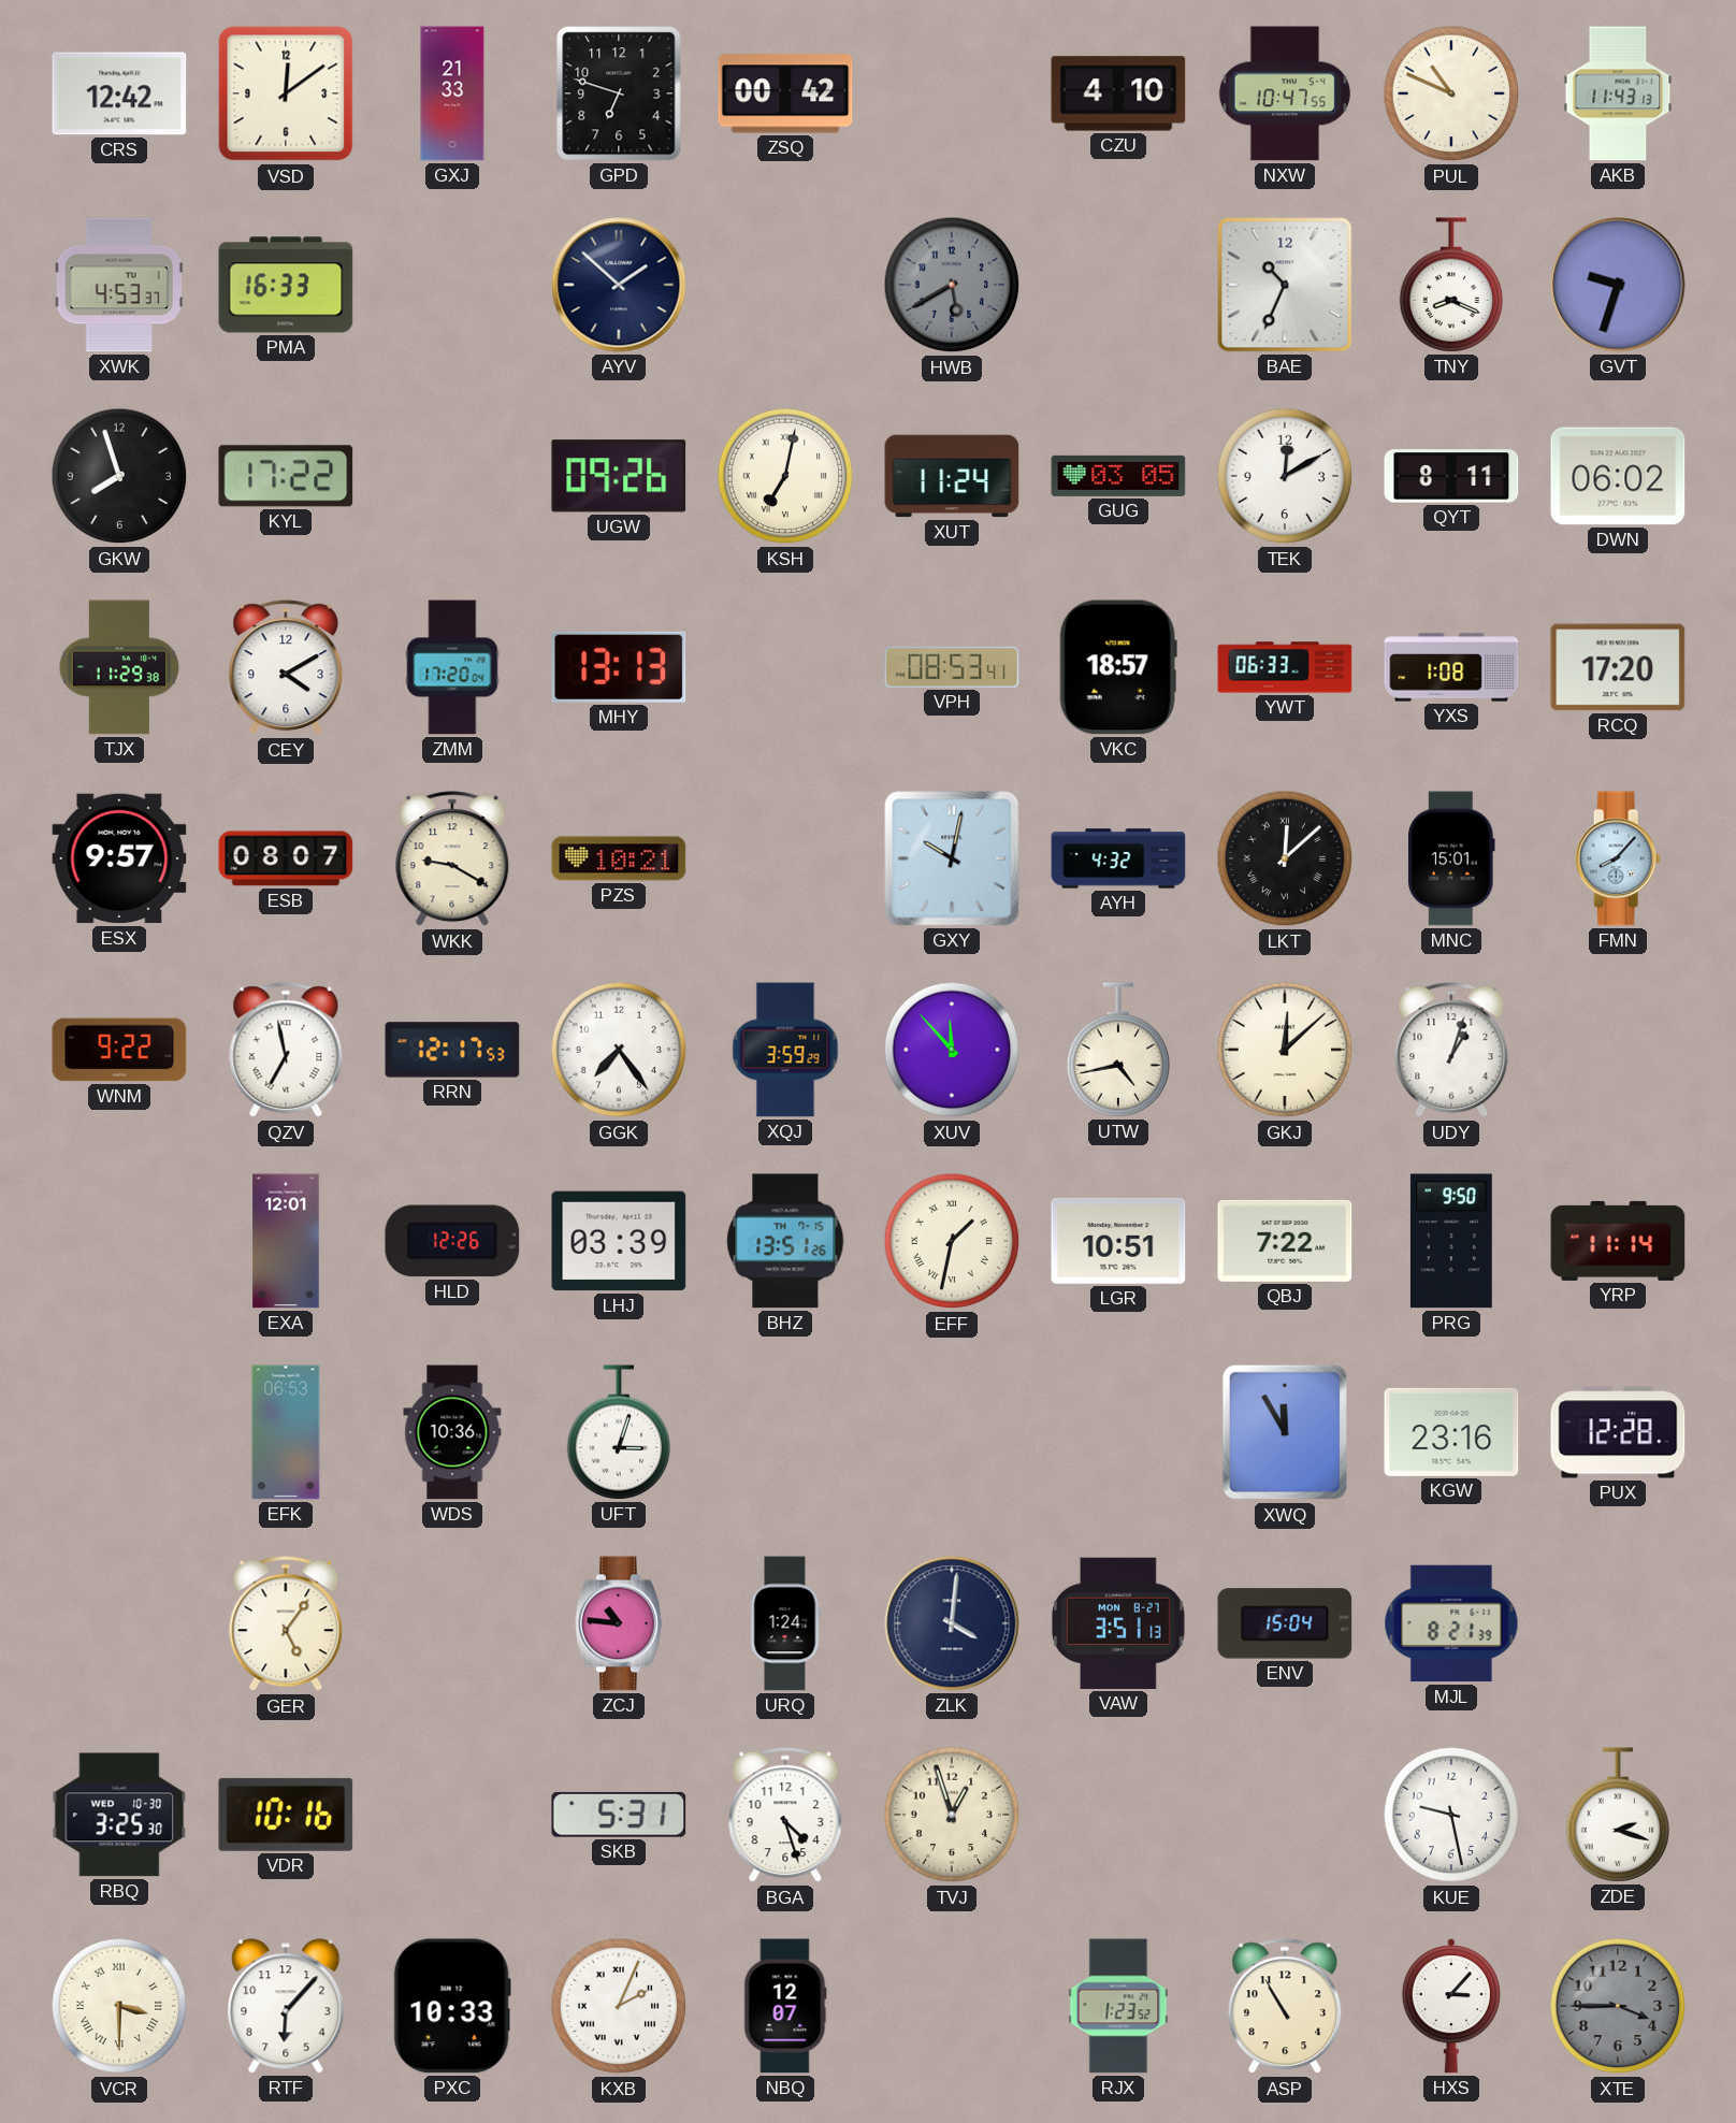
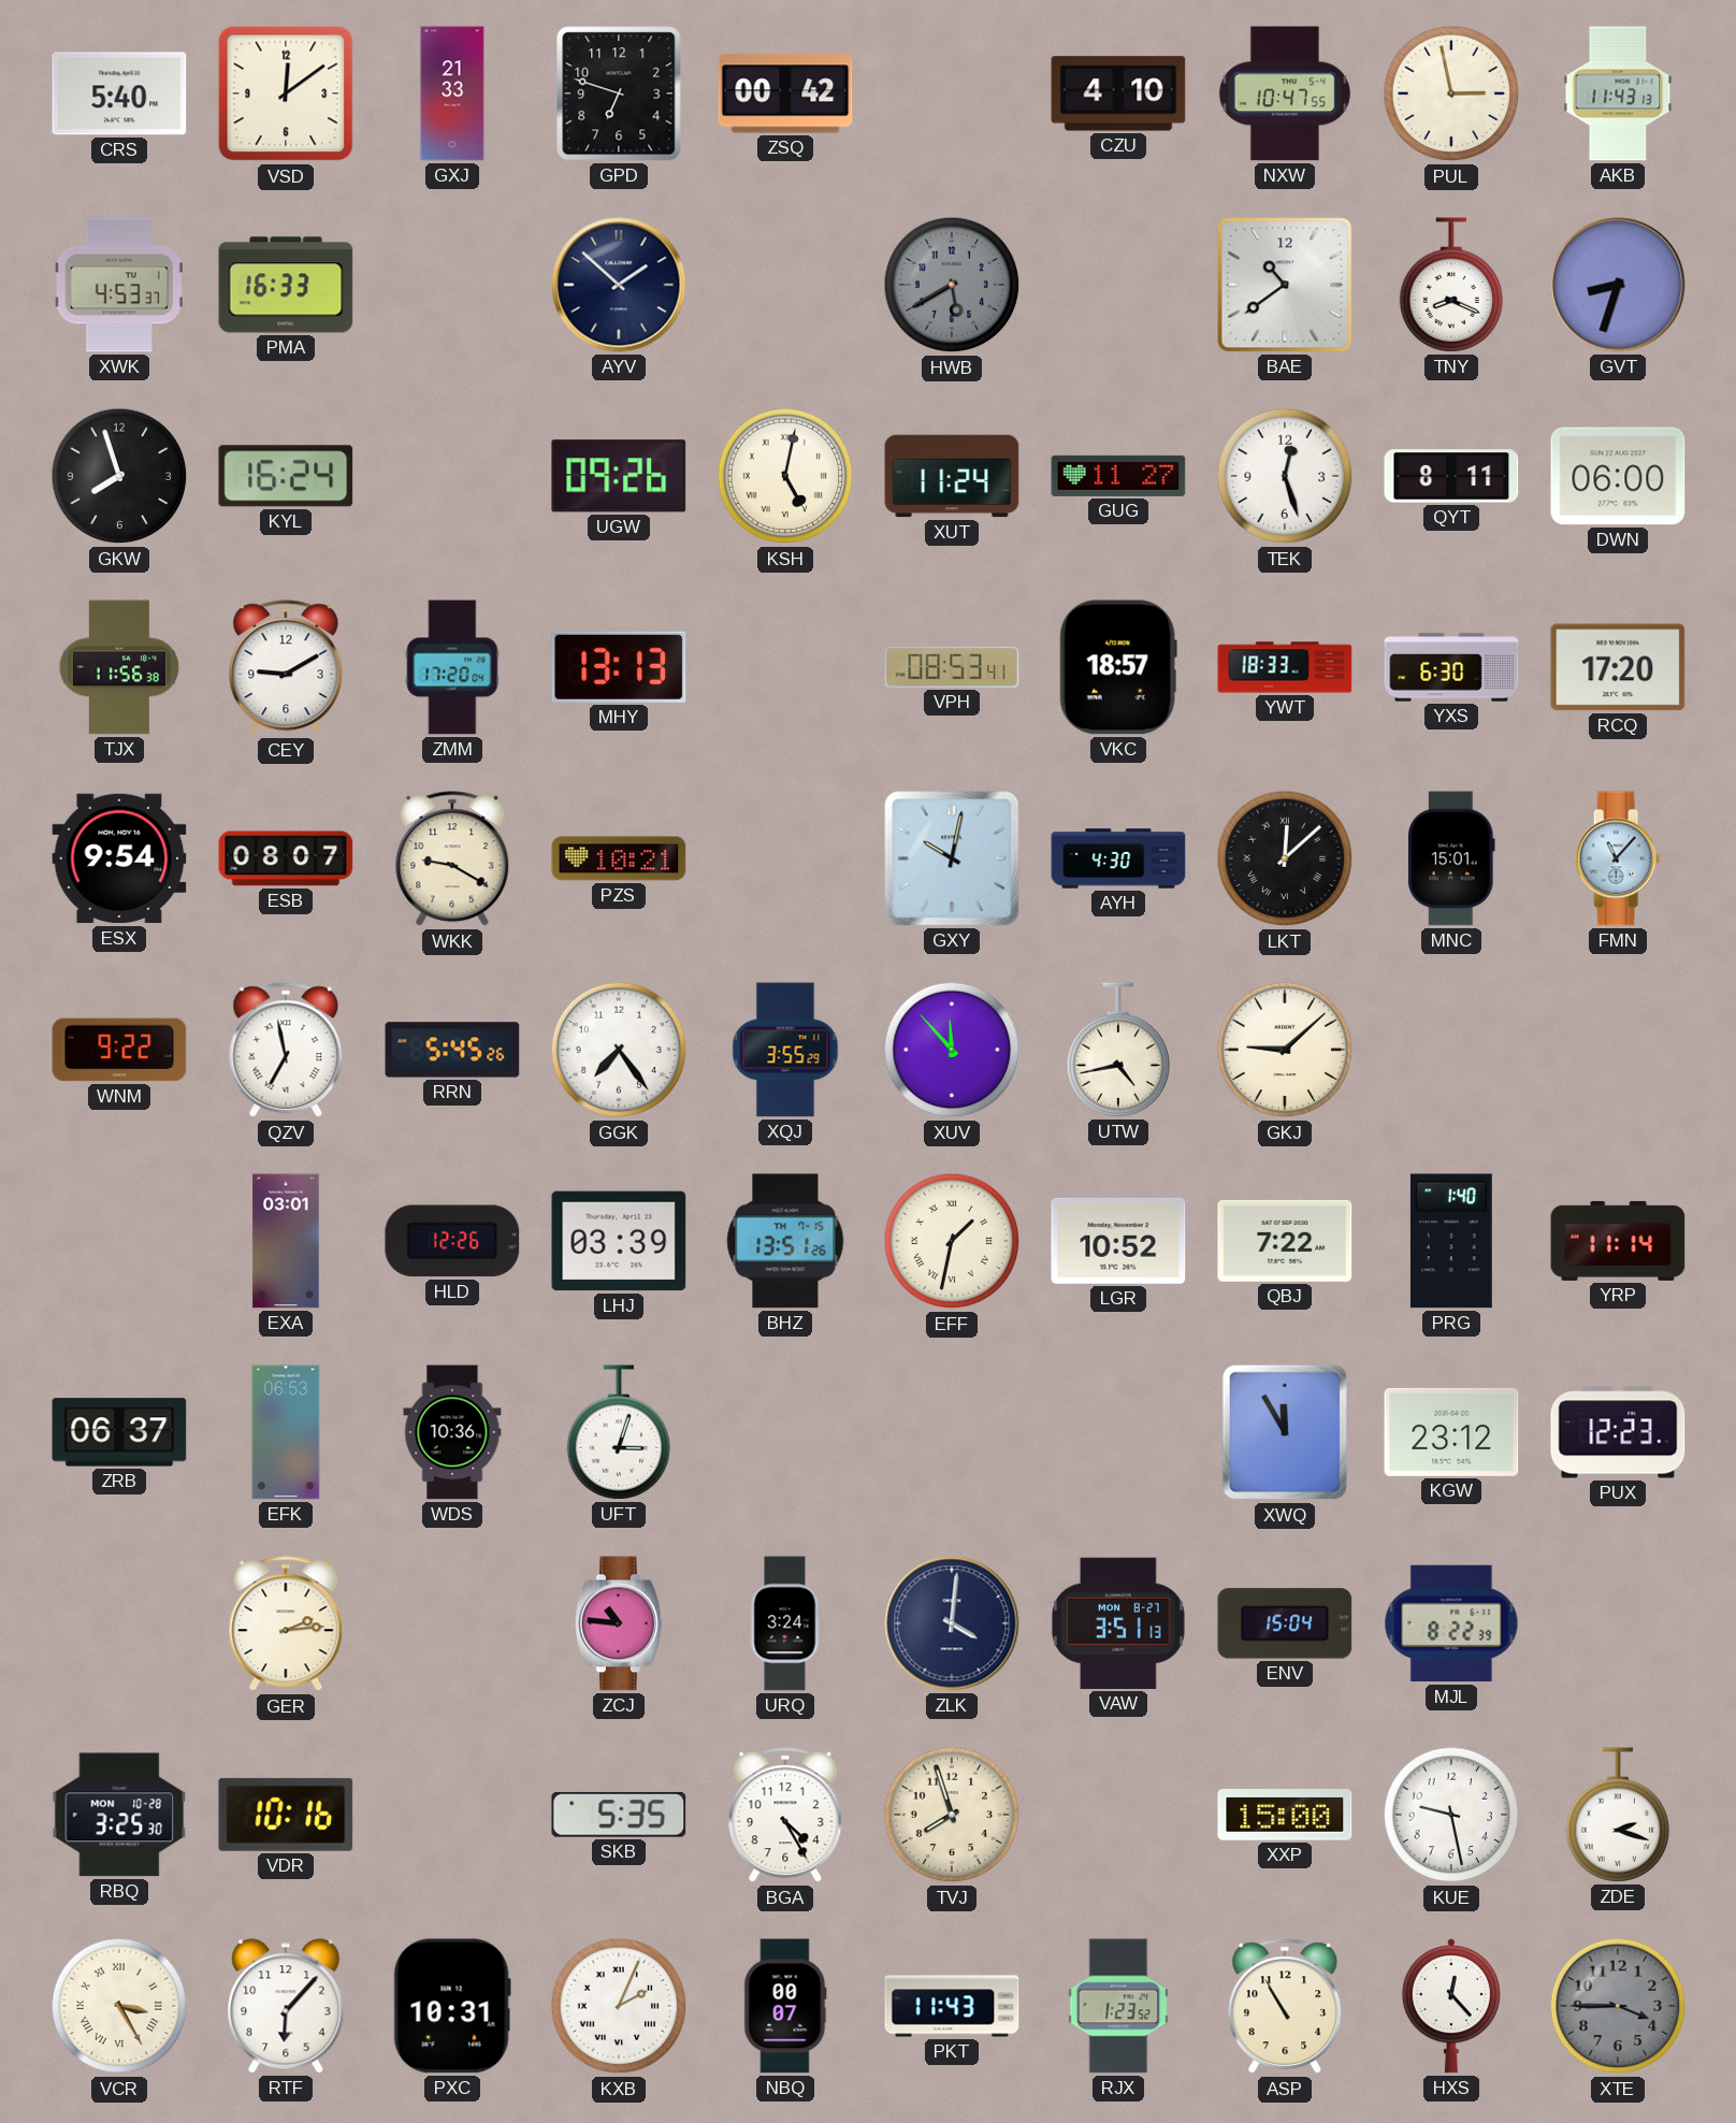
CRS: 12:42 -> 5:40 (119, 93)
PUL: 10:49 -> 2:58 (1451, 93)
BAE: 10:34 -> 10:39 (1285, 285)
GVT: 9:33 -> 8:33 (1618, 285)
KYL: 17:22 -> 16:24 (286, 476)
KSH: 7:02 -> 5:02 (785, 476)
GUG: 03:05 -> 11:27 (1118, 476)
TEK: 12:10 -> 12:27 (1285, 476)
DWN: 06:02 -> 06:00 (1618, 476)
TJX: 11:29 -> 11:56 (119, 667)
CEY: 4:10 -> 9:10 (286, 668)
YWT: 06:33 -> 18:33 (1285, 667)
YXS: 1:08 -> 6:30 (1451, 667)
ESX: 9:57 -> 9:54 (119, 858)
AYH: 4:32 -> 4:30 (1118, 858)
FMN: 8:07 -> 11:07 (1618, 858)
RRN: 12:17 -> 5:45 (452, 1050)
XQJ: 3:59 -> 3:55 (785, 1050)
GKJ: 12:08 -> 9:08 (1285, 1050)
UDY: 1:03 -> none (1451, 1051)
EXA: 12:01 -> 03:01 (286, 1241)
LGR: 10:51 -> 10:52 (1118, 1241)
PRG: 9:50 -> 1:40 (1451, 1241)
ZRB: none -> 06:37 (119, 1432)
KGW: 23:16 -> 23:12 (1451, 1432)
PUX: 12:28 -> 12:23 (1618, 1432)
GER: 5:06 -> 2:14 (286, 1624)
URQ: 1:24 -> 3:24 (785, 1623)
MJL: 8:21 -> 8:22 (1451, 1623)
RBQ date: WED 10-30 -> MON 10-28 (119, 1815)
SKB: 5:31 -> 5:35 (619, 1815)
BGA: 4:27 -> 4:25 (785, 1816)
TVJ: 12:57 -> 7:57 (952, 1815)
XXP: none -> 15:00 (1285, 1815)
VCR: 3:30 -> 3:25 (119, 2006)
PXC: 10:33 -> 10:31 (452, 2006)
NBQ: 12:07 -> 00:07 (785, 2006)
PKT: none -> 11:43 (952, 2006)
HXS: 3:07 -> 12:23 (1451, 2006)
